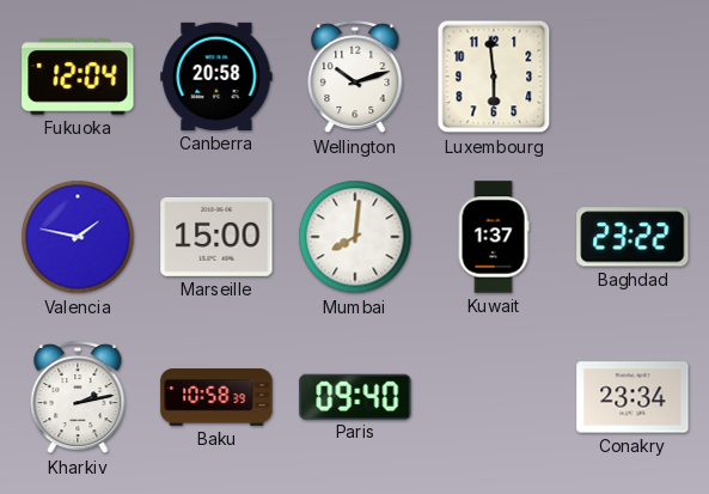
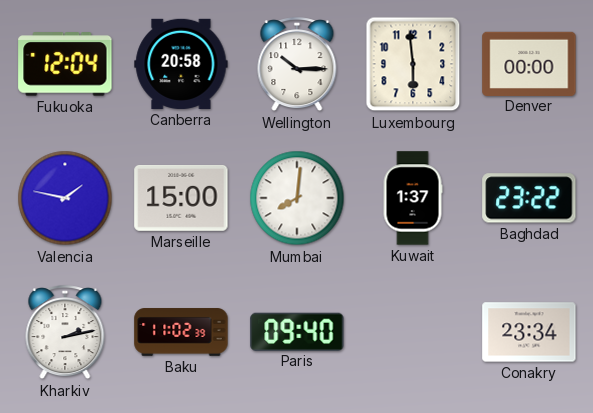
Wellington: 10:12 -> 10:15 (297, 65)
Denver: none -> 00:00 (529, 63)
Baku: 10:58 -> 11:02 (181, 332)
